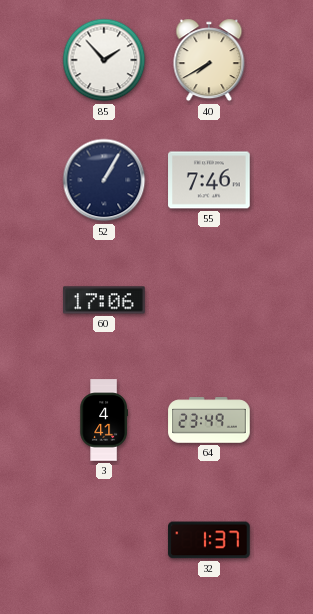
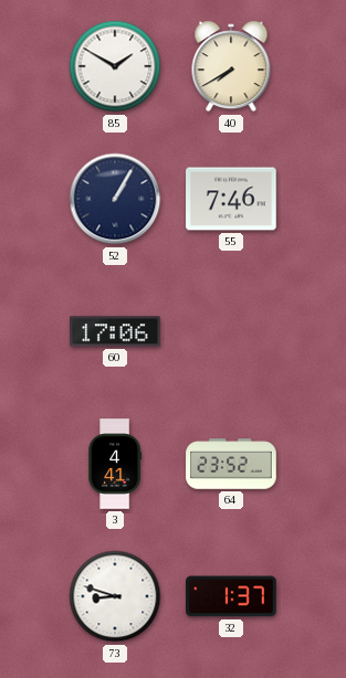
85: 1:53 -> 1:50 (115, 66)
64: 23:49 -> 23:52 (231, 464)
73: none -> 8:48 (115, 596)
